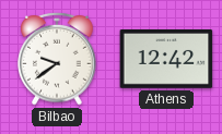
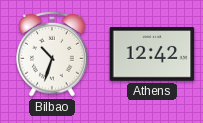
Bilbao: 9:39 -> 10:33 (52, 54)
